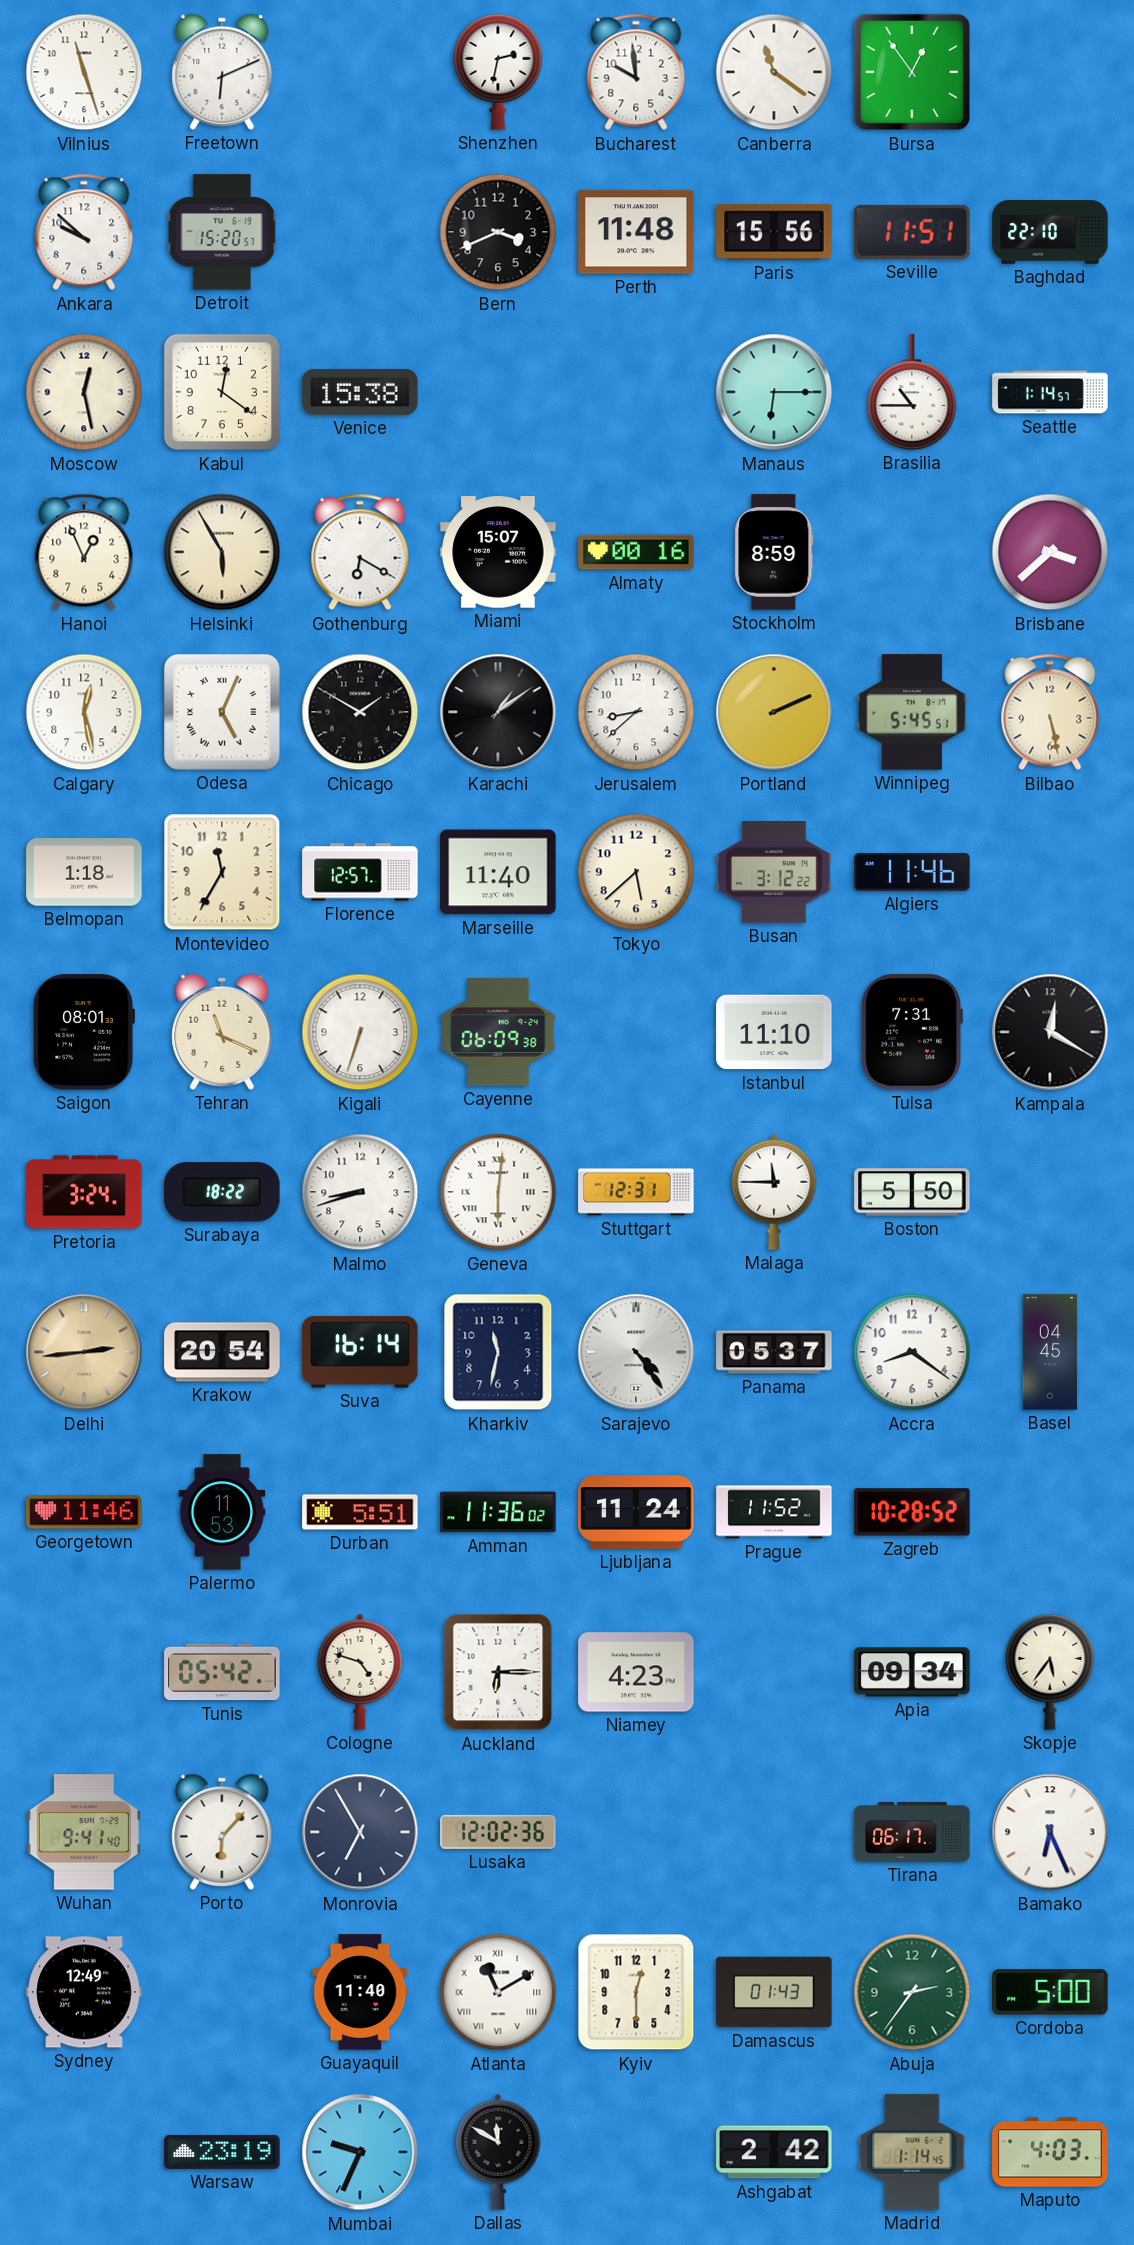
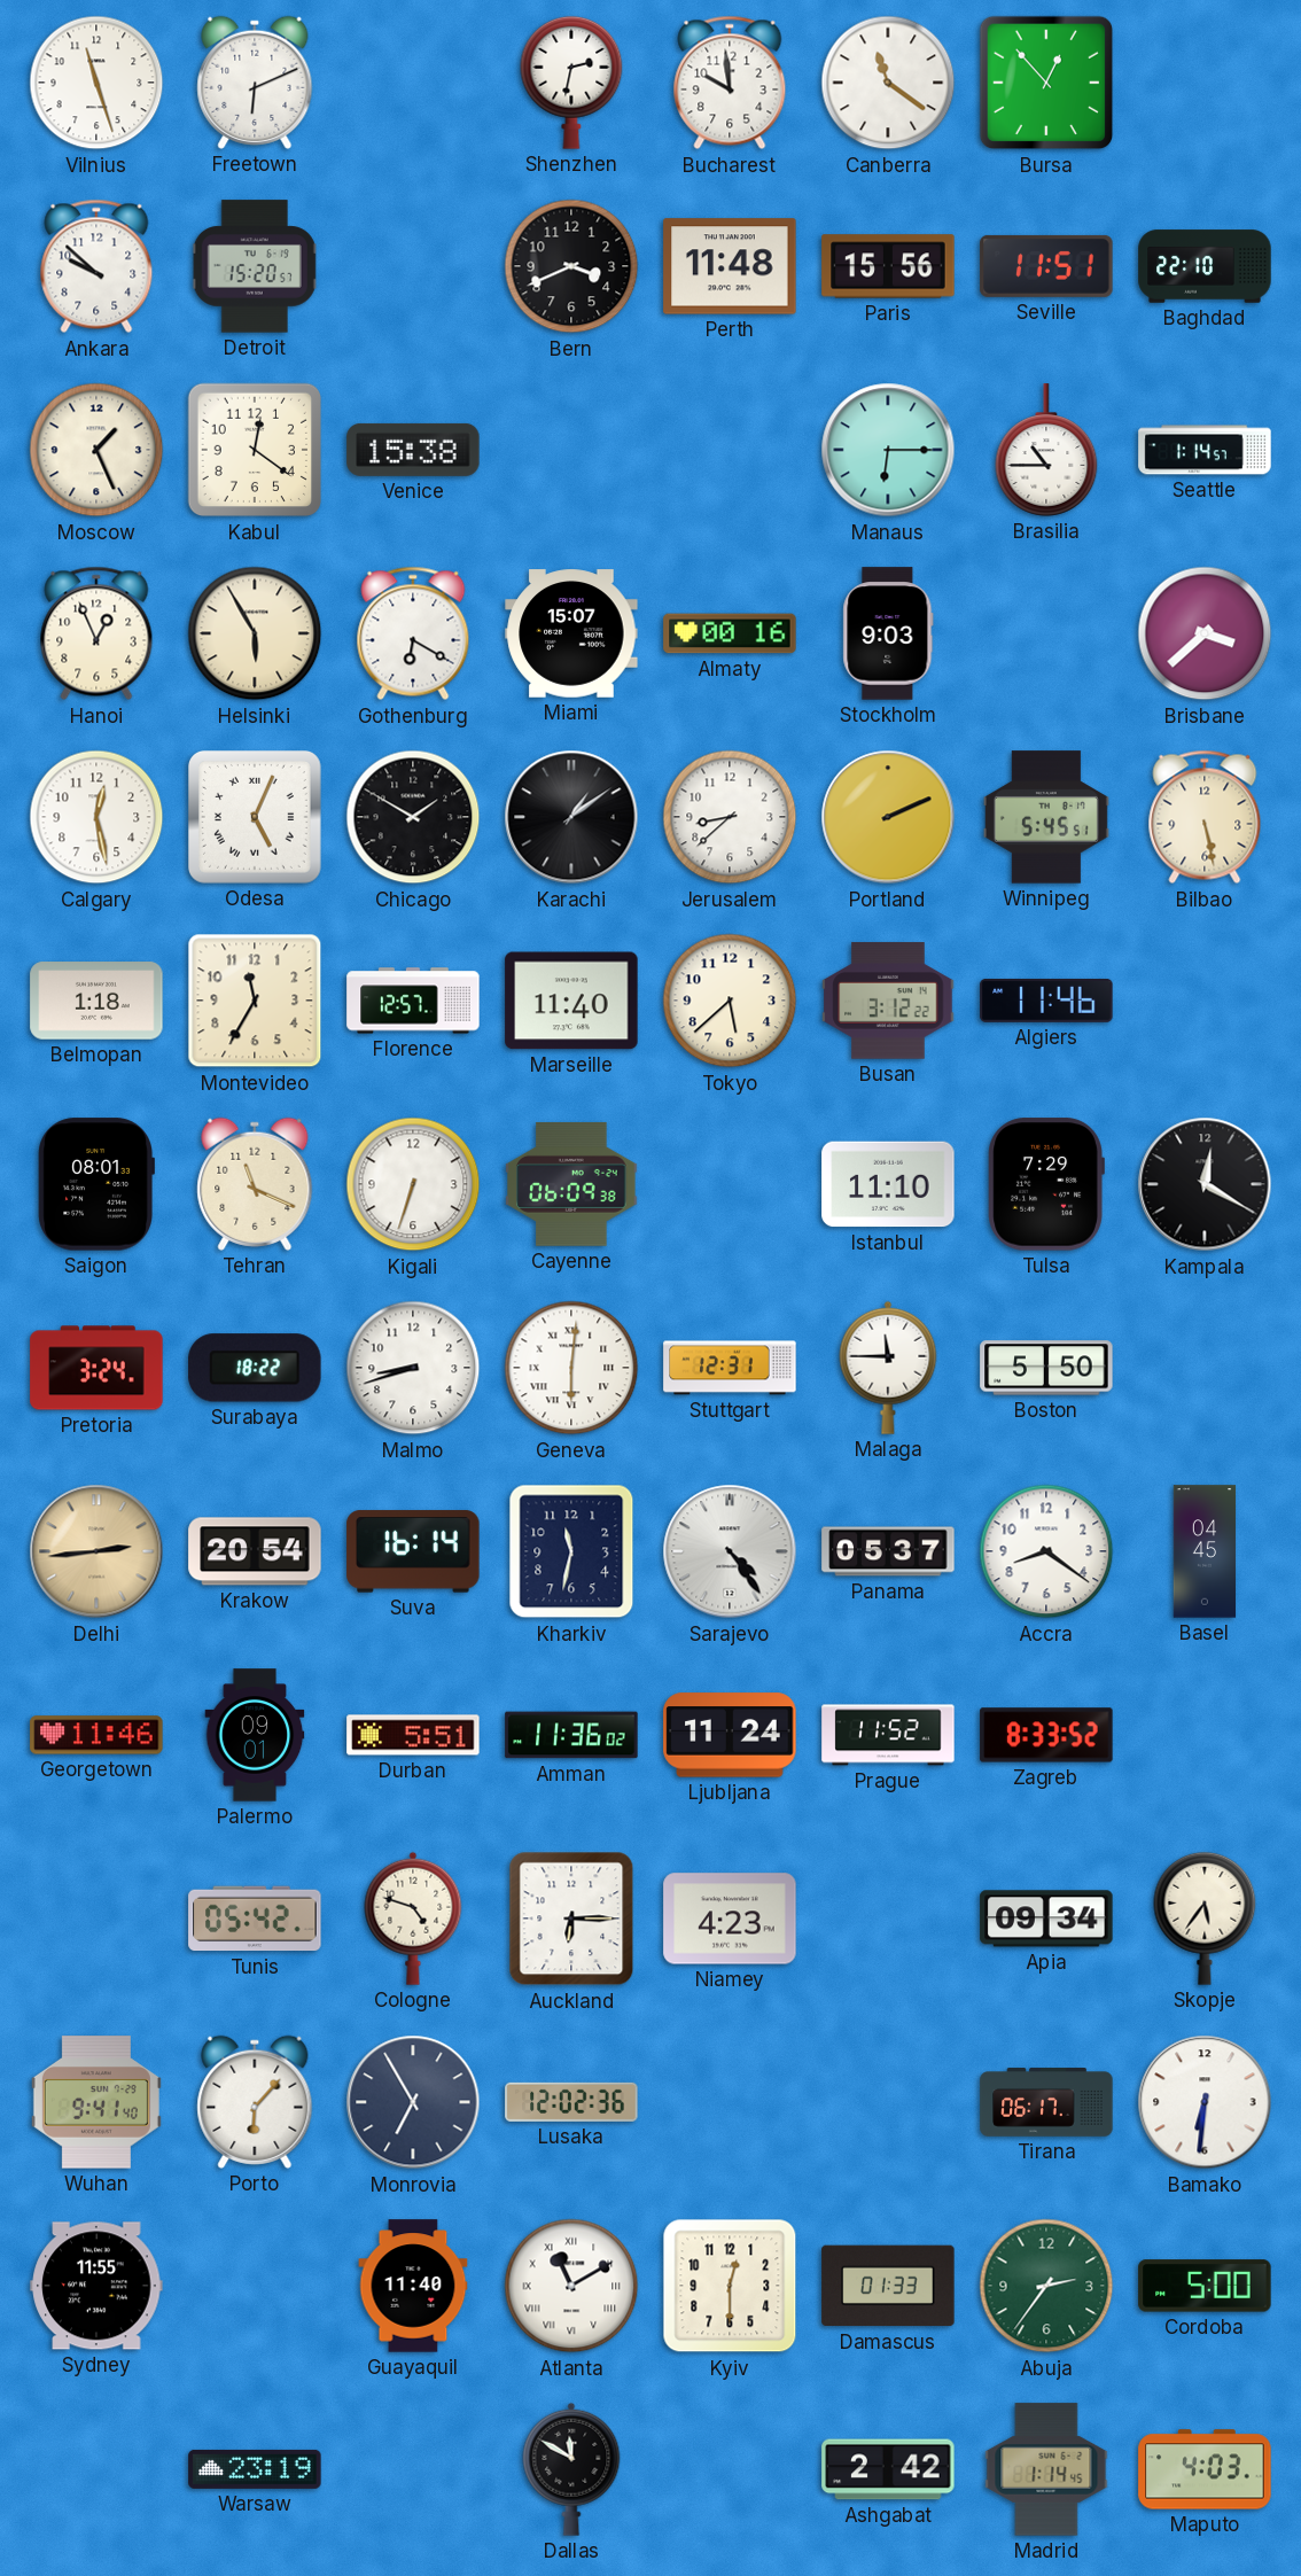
Bursa: 12:54 -> 12:53 (1046, 83)
Moscow: 12:28 -> 1:26 (96, 450)
Stockholm: 8:59 -> 9:03 (888, 633)
Tulsa: 7:31 -> 7:29 (1046, 1184)
Palermo: 11:53 -> 09:01 (255, 1735)
Zagreb: 10:28 -> 8:33 (1046, 1735)
Bamako: 6:26 -> 6:31 (1205, 2102)
Sydney: 12:49 -> 11:55 (96, 2286)
Damascus: 01:43 -> 01:33 (888, 2286)
Mumbai: 9:34 -> none (360, 2152)
